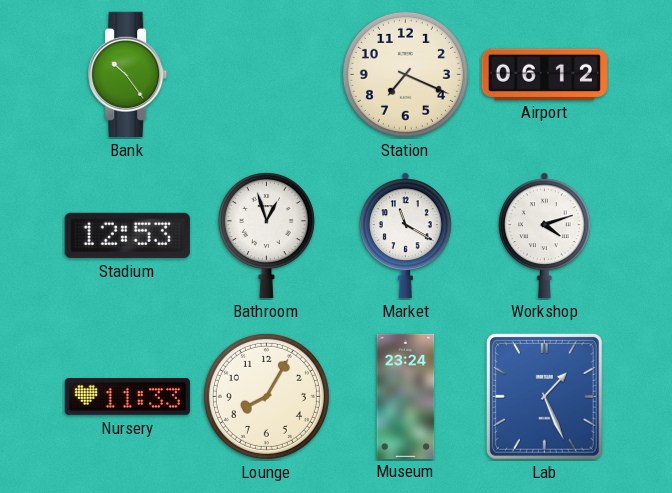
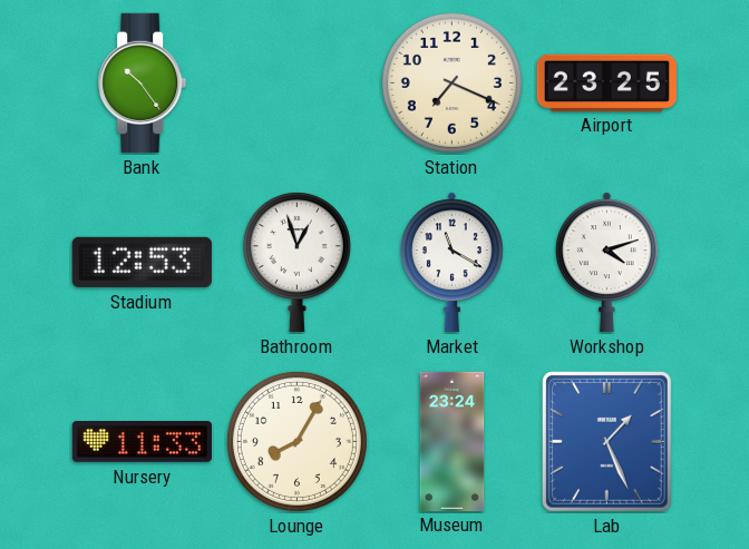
Airport: 06:12 -> 23:25 (606, 82)
